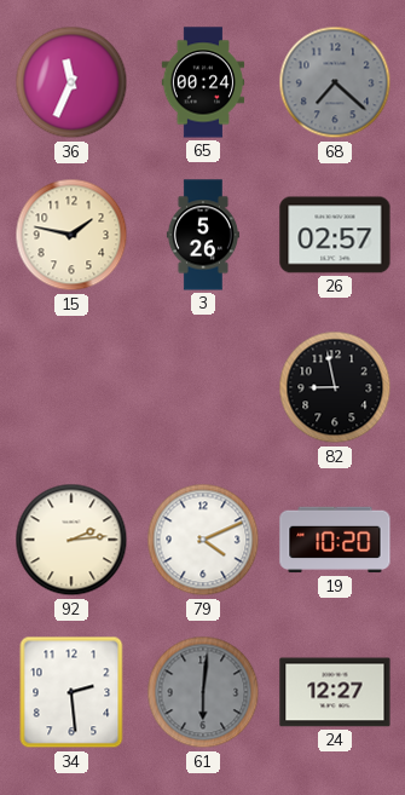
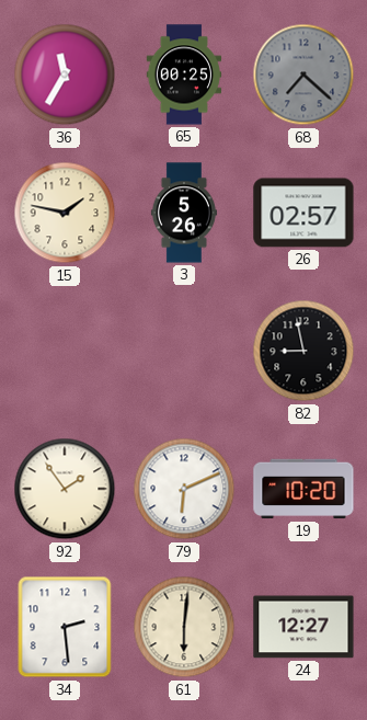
36: 11:34 -> 11:35 (65, 75)
65: 00:24 -> 00:25 (184, 75)
92: 2:14 -> 1:54 (65, 489)
79: 4:11 -> 6:11 (184, 489)
61 dial: grey -> cream (184, 627)
